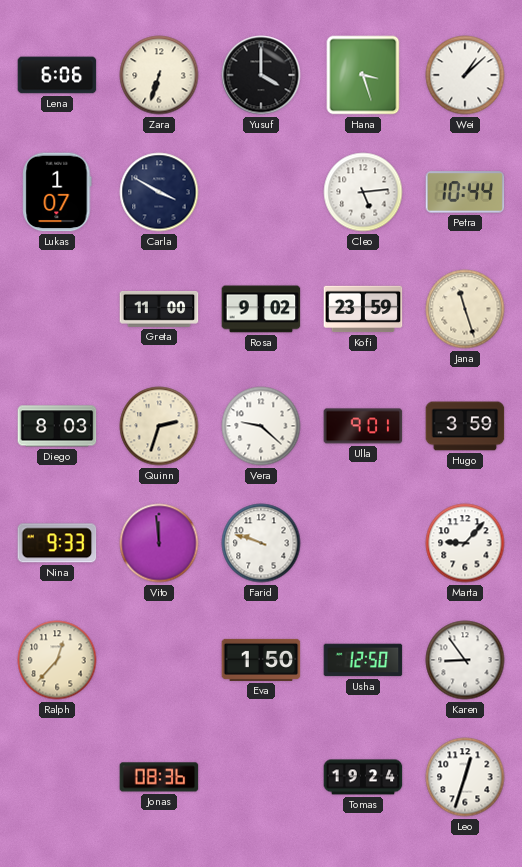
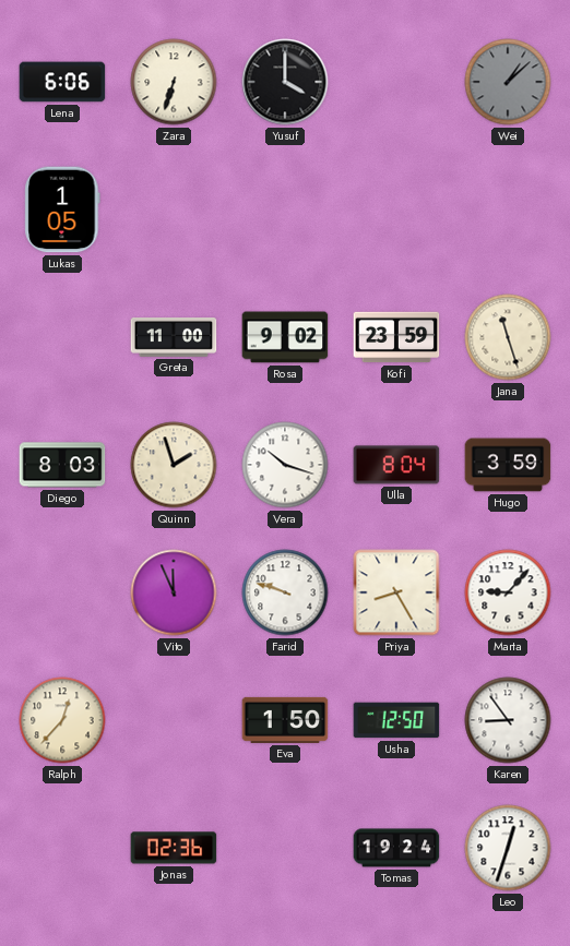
Hana: 3:27 -> none (363, 75)
Wei dial: white -> grey (508, 82)
Lukas: 1:07 -> 1:05 (62, 209)
Carla: 3:50 -> none (159, 192)
Cleo: 5:14 -> none (363, 192)
Petra: 10:44 -> none (465, 192)
Quinn: 2:33 -> 1:57 (174, 465)
Vera: 9:22 -> 10:18 (285, 465)
Ulla: 9:01 -> 8:04 (396, 465)
Nina: 9:33 -> none (57, 543)
Vito: 11:59 -> 11:56 (174, 592)
Priya: none -> 8:25 (396, 592)
Jonas: 08:36 -> 02:36 (174, 848)
